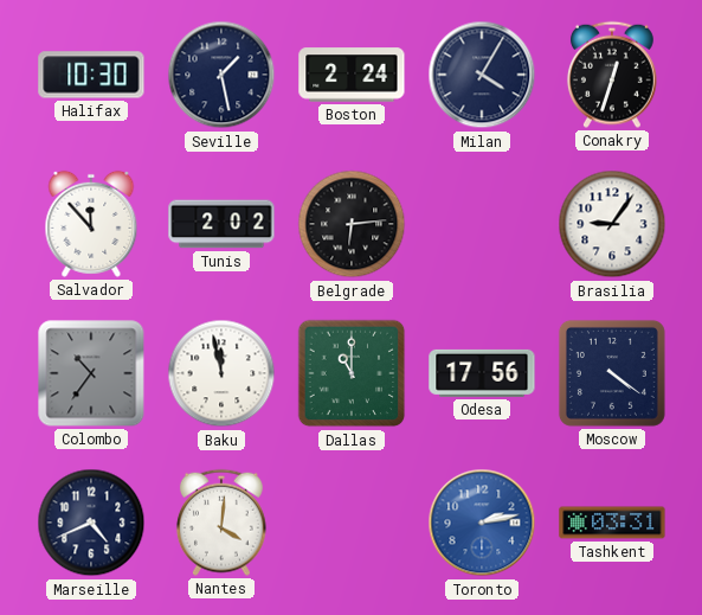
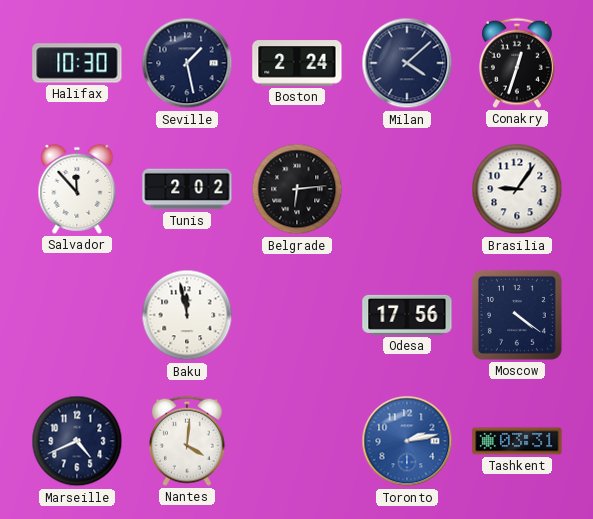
Milan: 4:05 -> 4:08 (407, 63)
Colombo: 10:36 -> none (91, 373)
Dallas: 11:00 -> none (352, 373)
